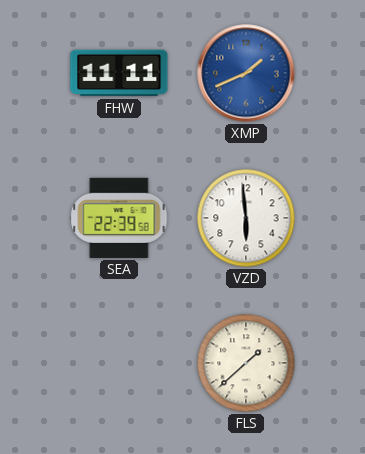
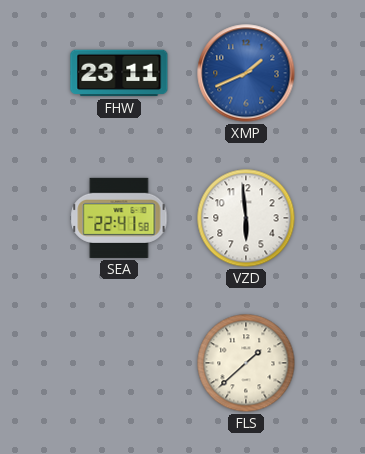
FHW: 11:11 -> 23:11 (119, 73)
SEA: 22:39 -> 22:41 (119, 218)
